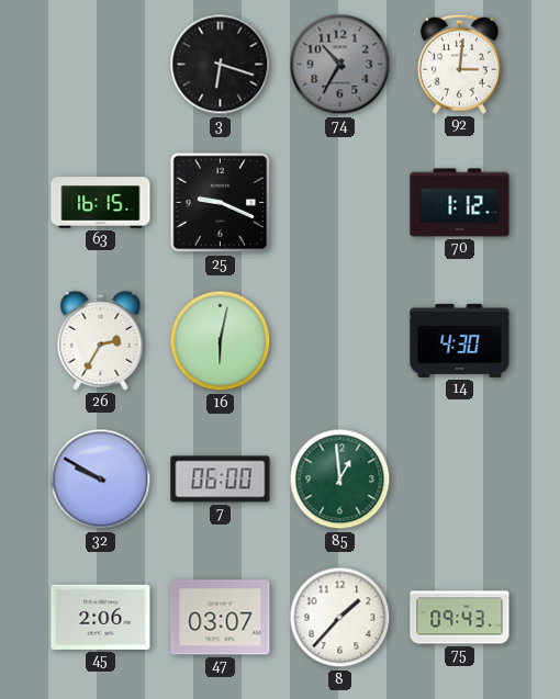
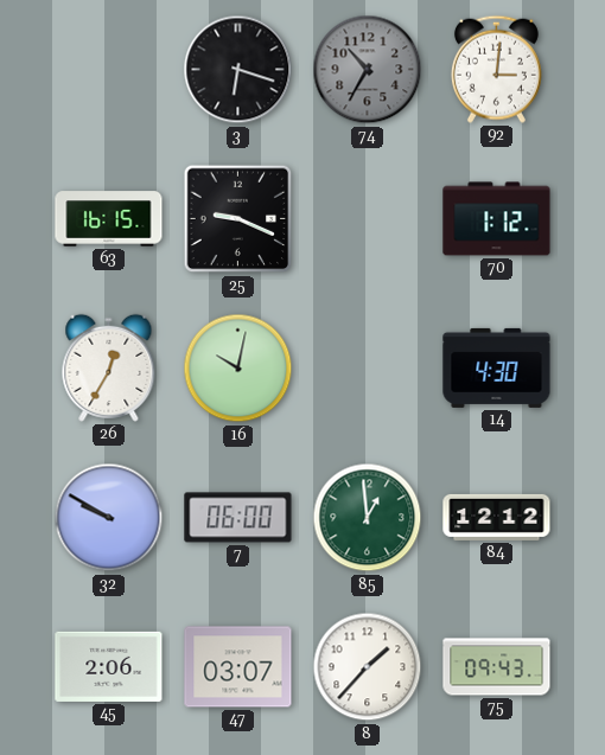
26: 2:35 -> 12:35 (109, 367)
16: 6:02 -> 10:02 (238, 369)
84: none -> 12:12 (497, 517)
